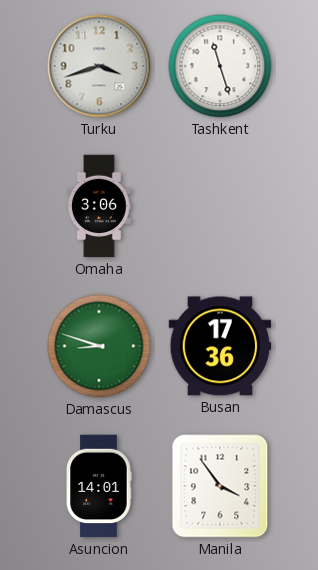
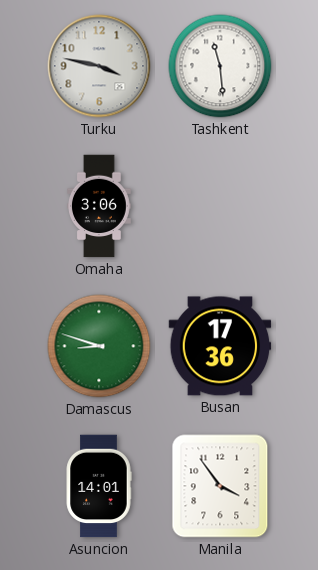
Turku: 3:42 -> 3:47 (99, 66)
Tashkent: 11:27 -> 11:29 (220, 66)
